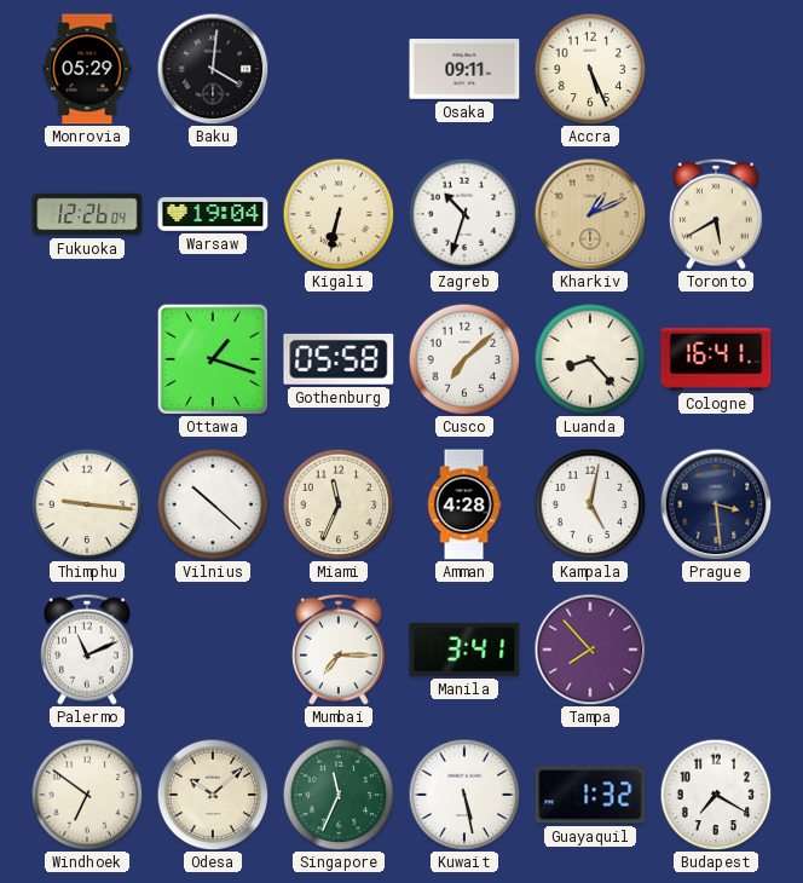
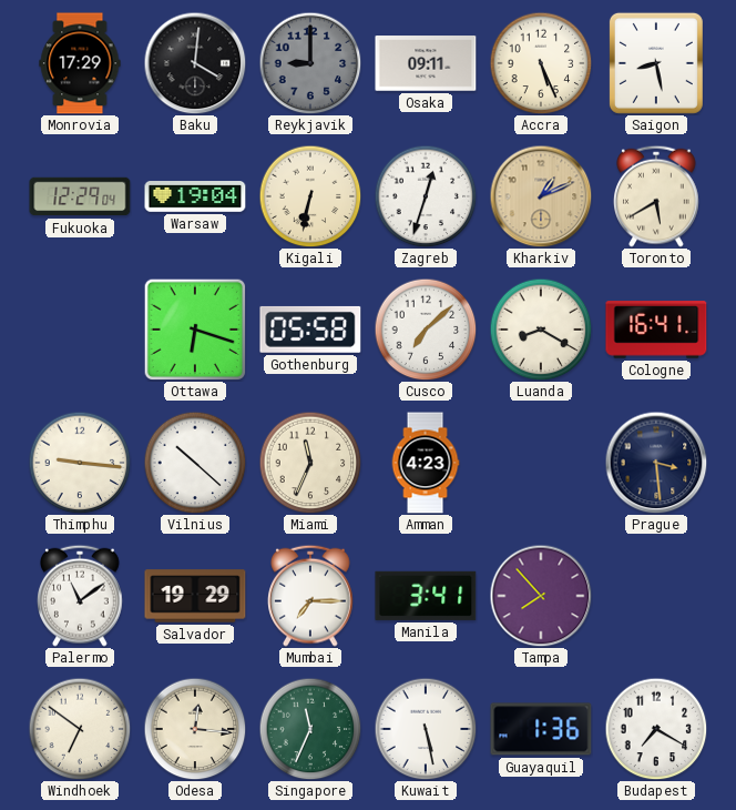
Monrovia: 05:29 -> 17:29 (80, 63)
Reykjavik: none -> 9:00 (310, 63)
Saigon: none -> 8:28 (656, 63)
Fukuoka: 12:26 -> 12:29 (80, 196)
Zagreb: 10:33 -> 12:33 (426, 196)
Ottawa: 1:18 -> 6:18 (194, 328)
Luanda: 8:23 -> 8:20 (541, 330)
Amman: 4:28 -> 4:23 (426, 463)
Kampala: 5:02 -> none (590, 504)
Palermo: 11:11 -> 11:09 (81, 596)
Salvador: none -> 19:29 (195, 596)
Odesa: 10:08 -> 12:16 (195, 729)
Guayaquil: 1:32 -> 1:36 (541, 729)
